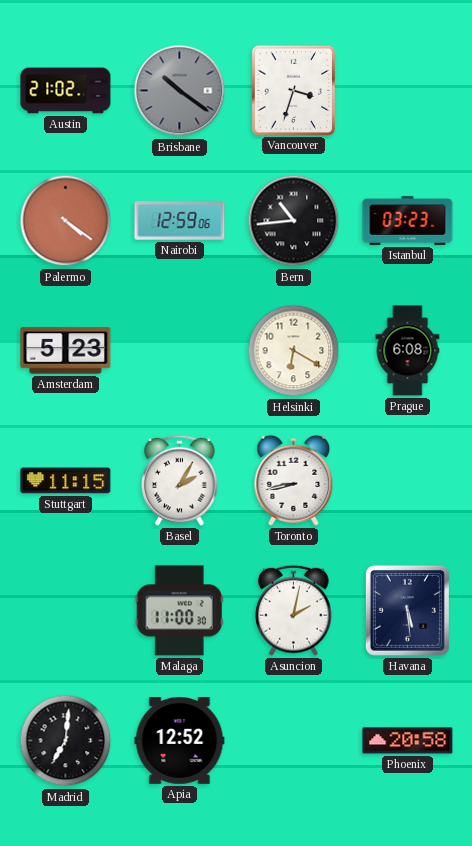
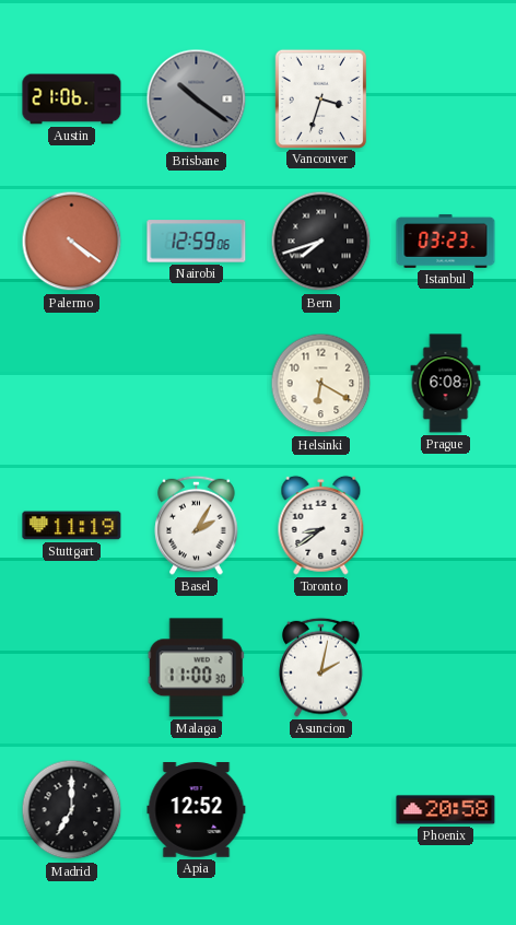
Austin: 21:02 -> 21:06 (72, 99)
Bern: 10:44 -> 7:42 (321, 242)
Amsterdam: 5:23 -> none (66, 351)
Stuttgart: 11:15 -> 11:19 (72, 526)
Toronto: 8:43 -> 8:39 (321, 525)
Havana: 5:29 -> none (407, 610)
Madrid: 7:01 -> 7:00 (72, 810)
